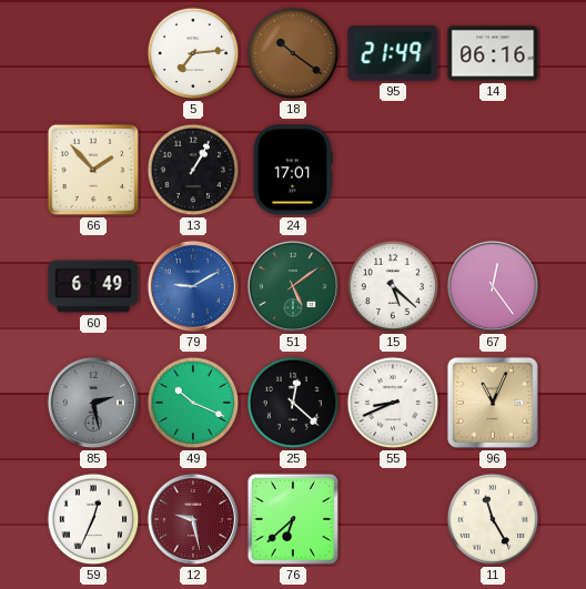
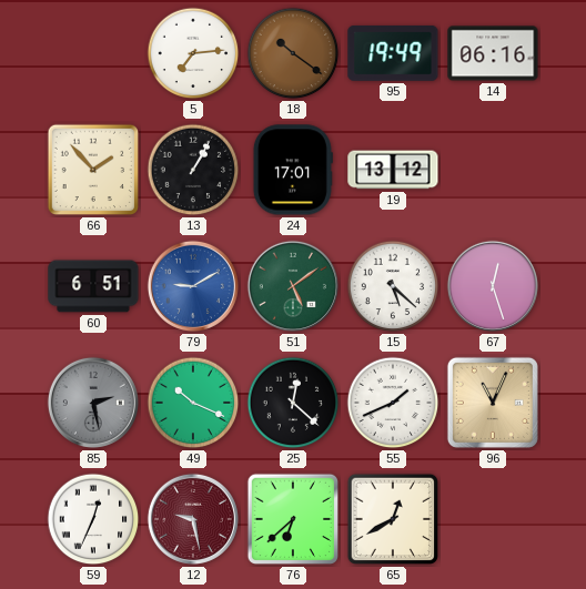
95: 21:49 -> 19:49 (393, 53)
19: none -> 13:12 (393, 170)
60: 6:49 -> 6:51 (93, 286)
67: 12:24 -> 12:27 (493, 286)
55: 8:41 -> 1:41 (393, 403)
65: none -> 12:40 (393, 519)
11: 11:25 -> none (493, 519)
